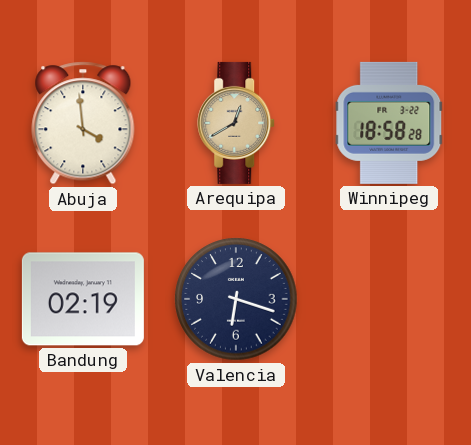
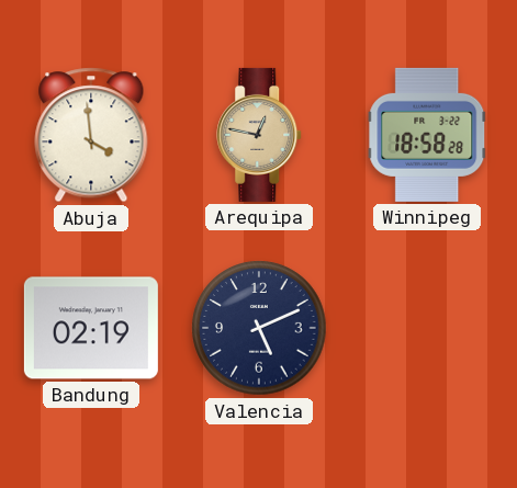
Arequipa: 12:40 -> 12:47 (260, 135)
Valencia: 6:18 -> 5:11 (259, 328)
